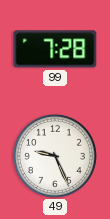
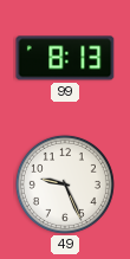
99: 7:28 -> 8:13 (65, 58)
